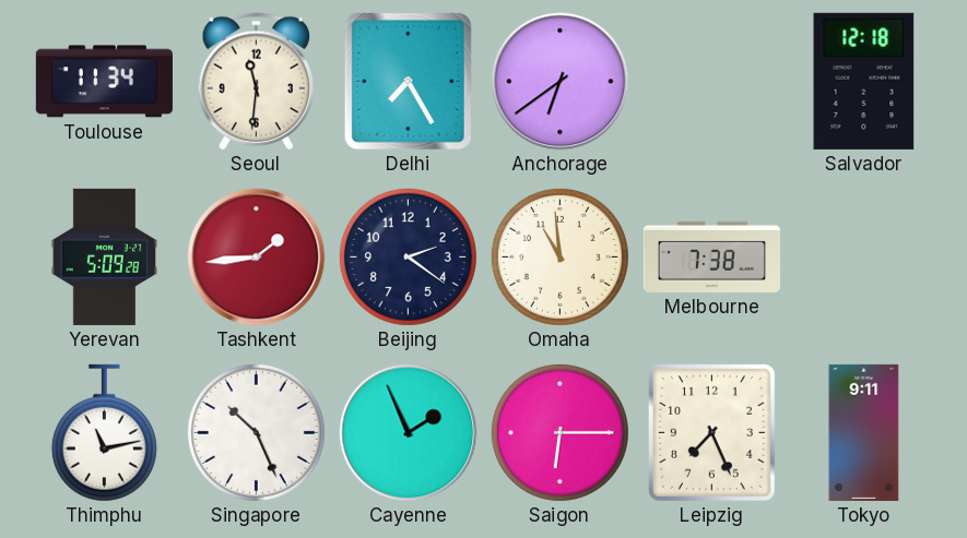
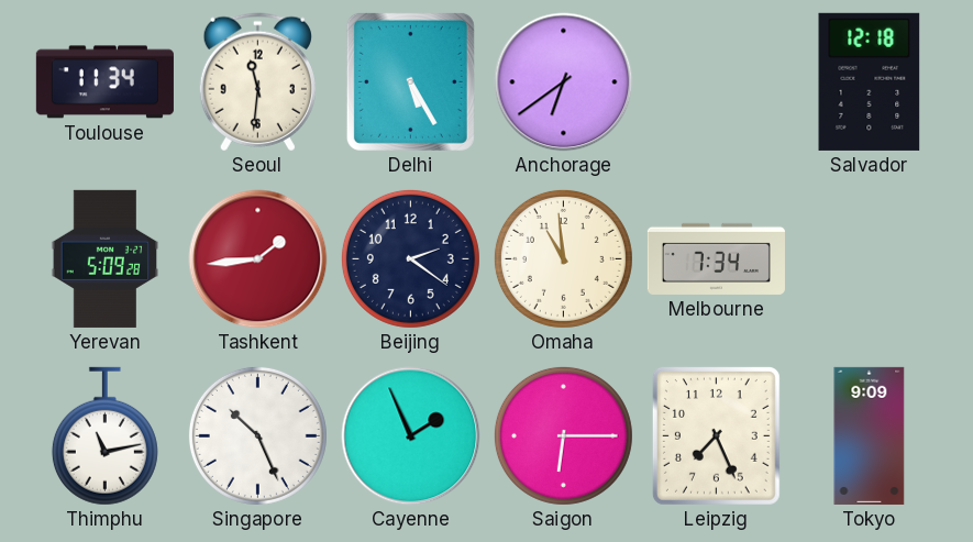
Delhi: 7:25 -> 5:25 (410, 81)
Melbourne: 7:38 -> 7:34 (716, 258)
Tokyo: 9:11 -> 9:09 (870, 435)
